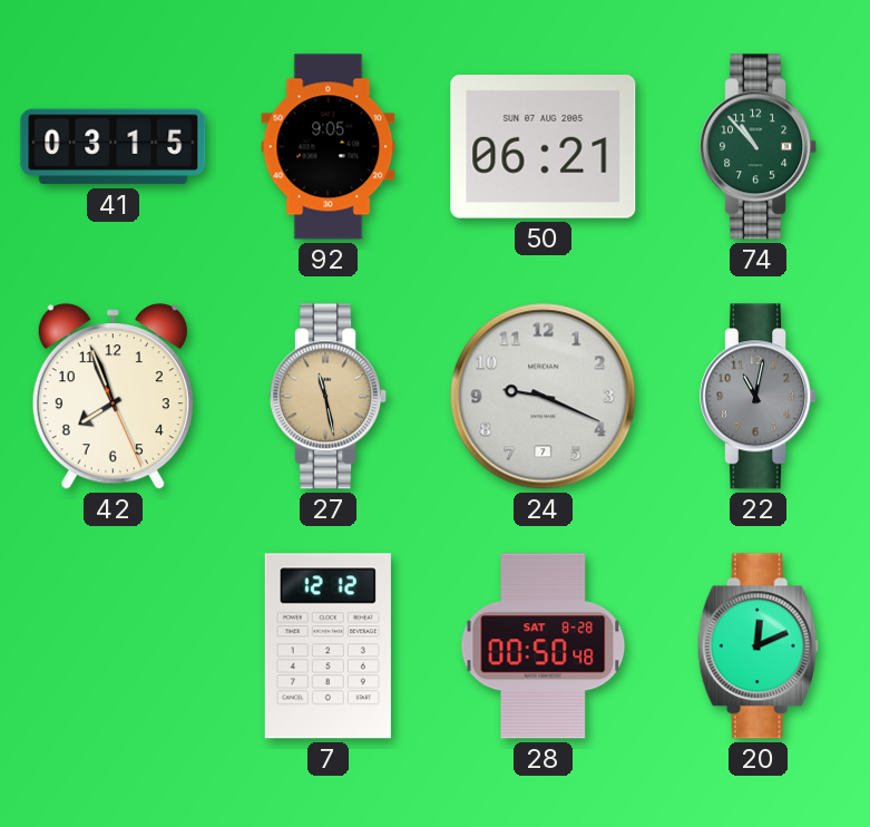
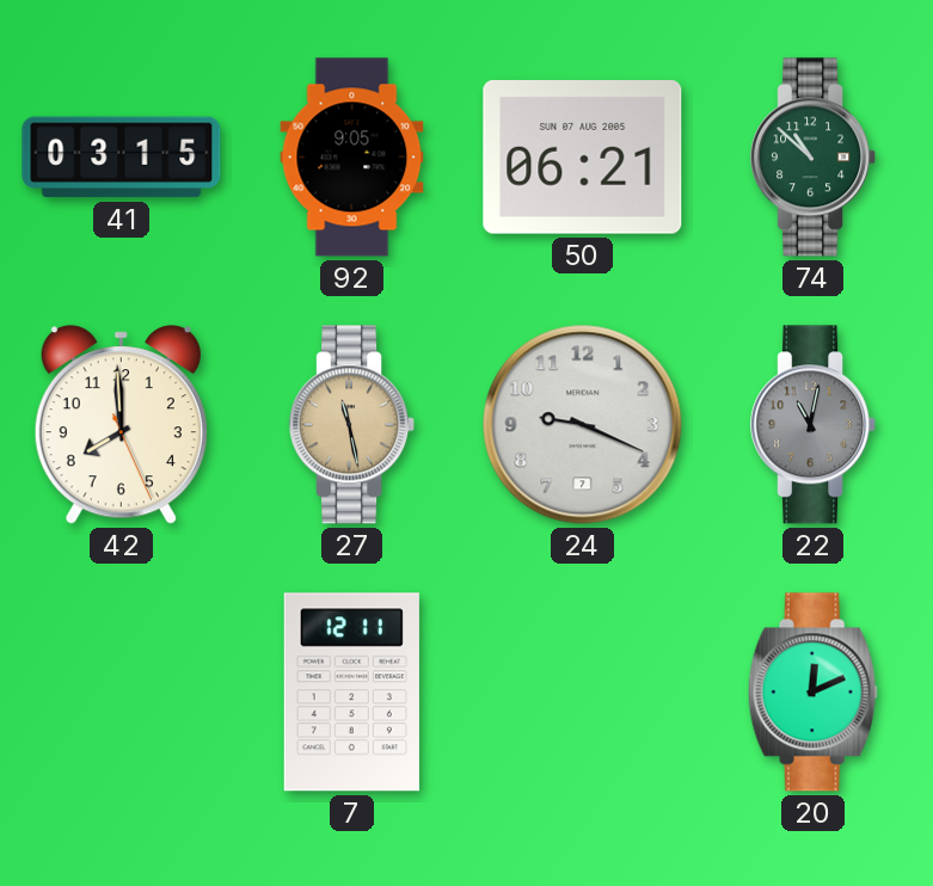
74: 10:53 -> 10:52 (814, 158)
42: 7:56 -> 7:59 (121, 425)
7: 12:12 -> 12:11 (351, 693)
28: 00:50 -> none (544, 646)
